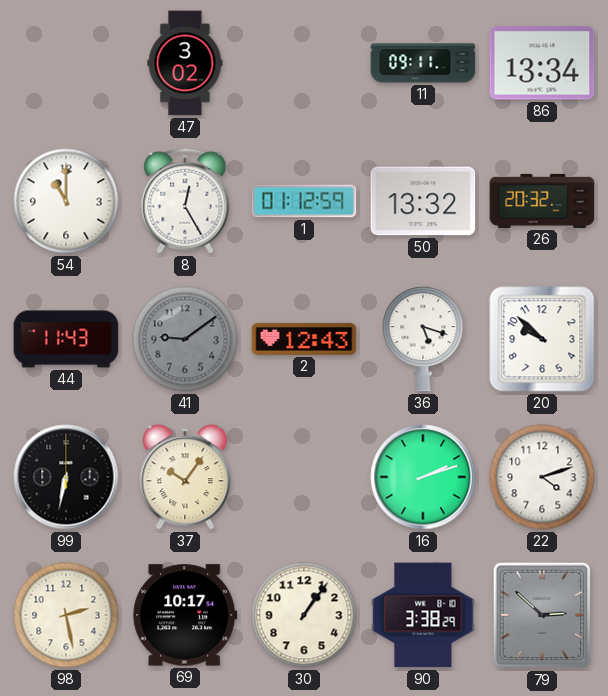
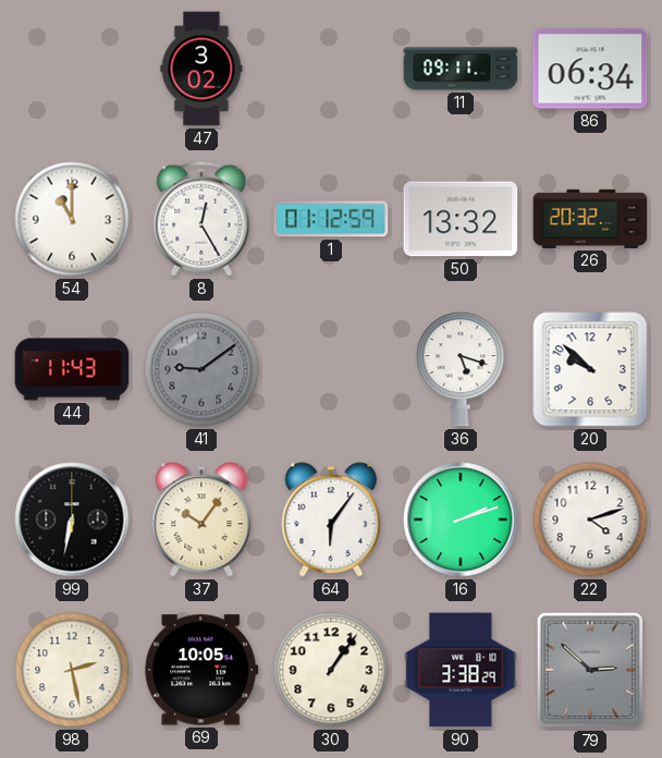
86: 13:34 -> 06:34 (590, 69)
2: 12:43 -> none (304, 339)
64: none -> 6:06 (331, 519)
69: 10:17 -> 10:05 (201, 670)
